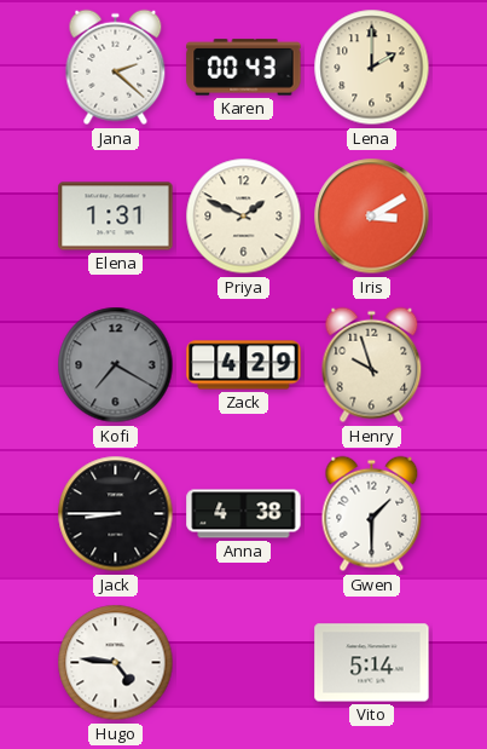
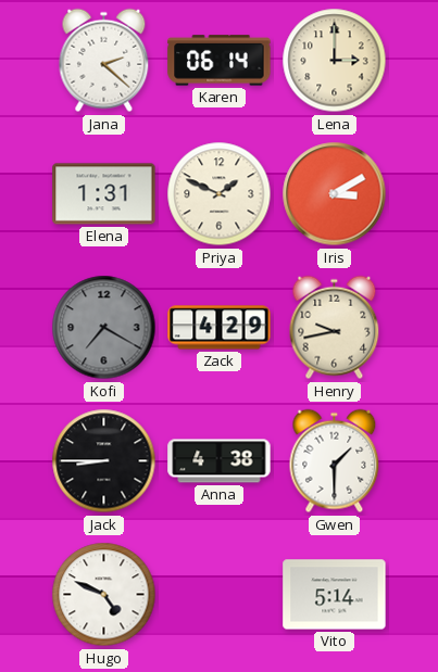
Karen: 00:43 -> 06:14 (220, 61)
Lena: 2:00 -> 3:00 (335, 61)
Henry: 9:57 -> 9:43 (335, 328)
Hugo: 4:46 -> 4:49 (104, 595)
